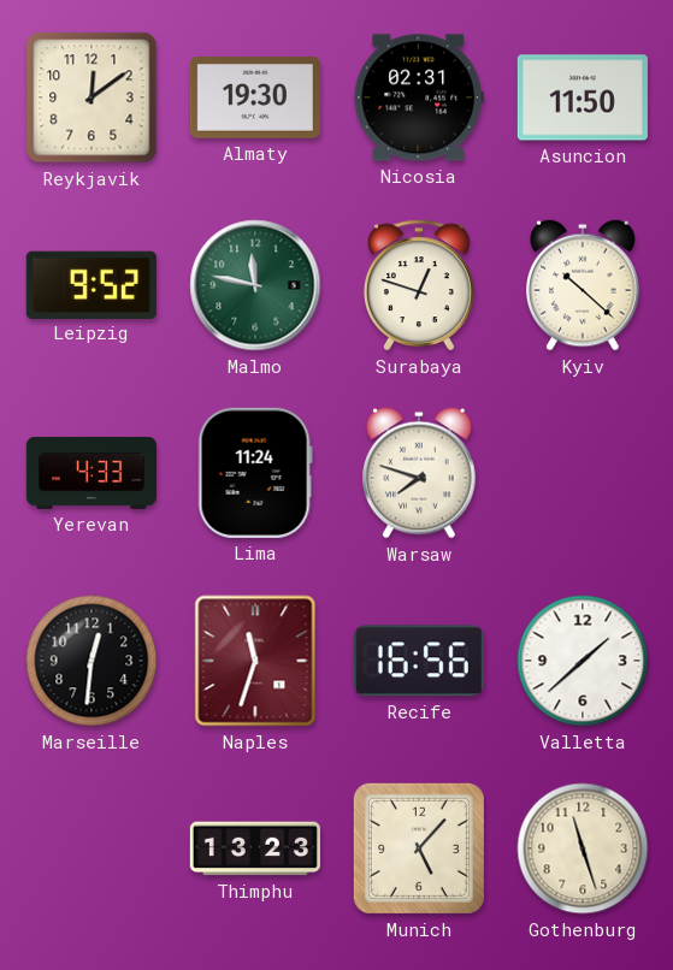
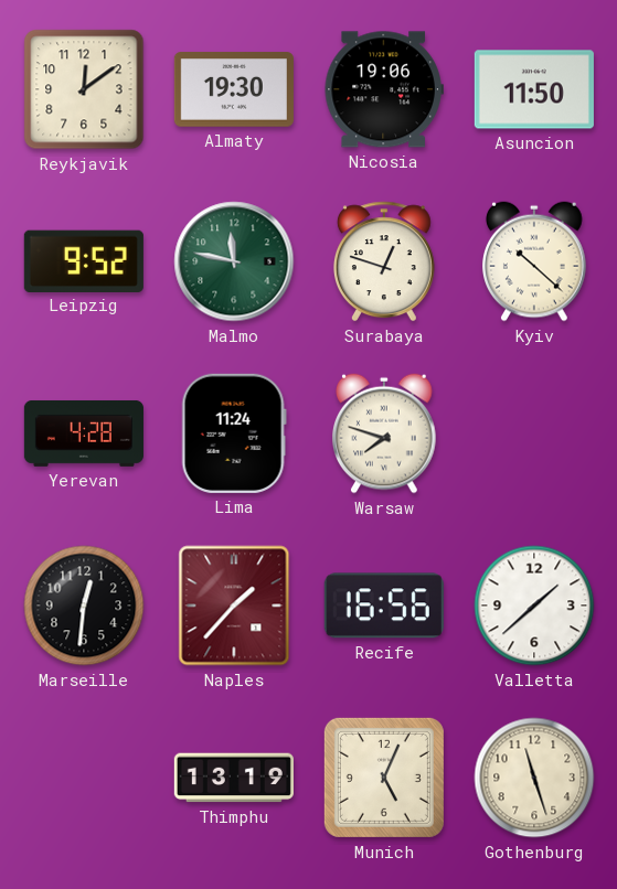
Nicosia: 02:31 -> 19:06 (384, 89)
Yerevan: 4:33 -> 4:28 (84, 433)
Naples: 11:33 -> 1:37 (234, 606)
Thimphu: 13:23 -> 13:19 (234, 778)
Munich: 5:07 -> 5:04 (384, 778)
